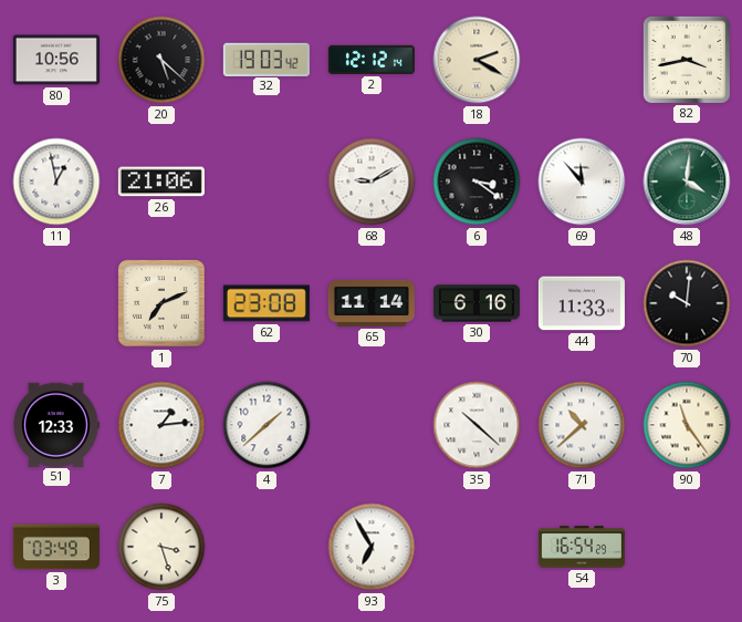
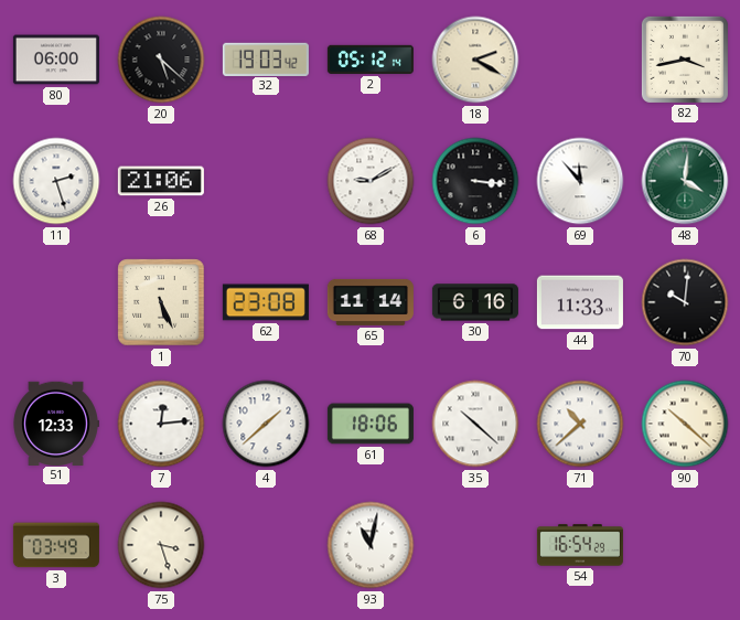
80: 10:56 -> 06:00 (56, 60)
2: 12:12 -> 05:12 (371, 60)
11: 12:58 -> 2:27 (56, 181)
6: 3:21 -> 3:16 (475, 181)
1: 7:11 -> 5:26 (161, 302)
7: 1:14 -> 12:14 (161, 424)
61: none -> 18:06 (371, 424)
90: 11:24 -> 10:22 (685, 424)
93: 6:55 -> 11:02 (371, 545)
